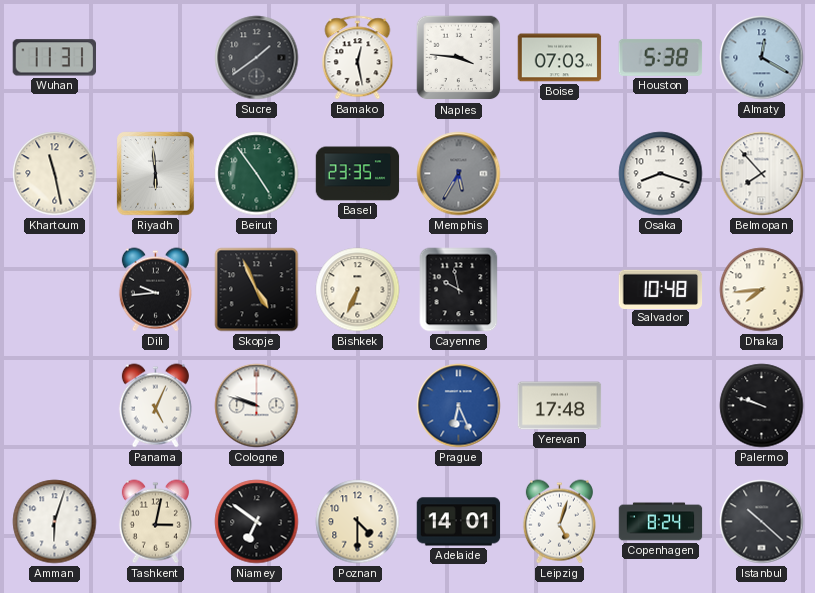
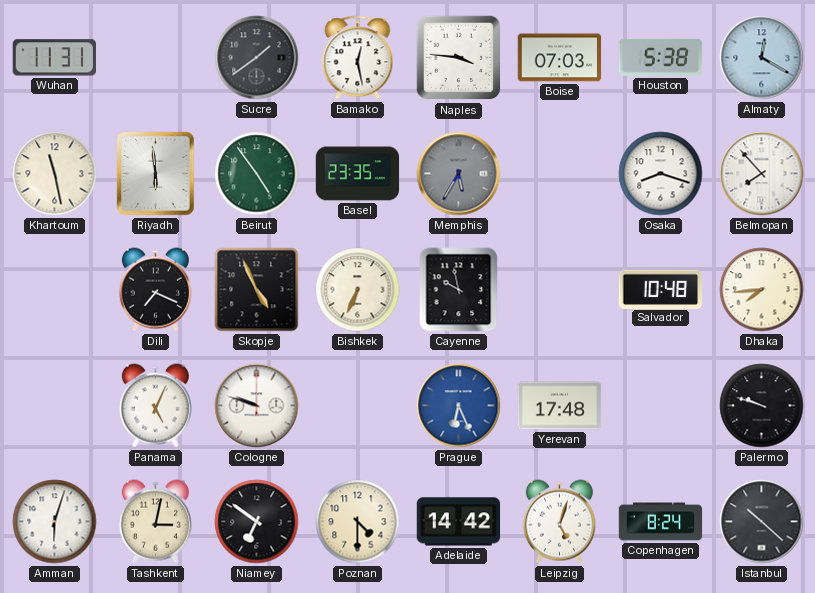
Dili: 9:44 -> 7:19 (155, 290)
Adelaide: 14:01 -> 14:42 (459, 522)
